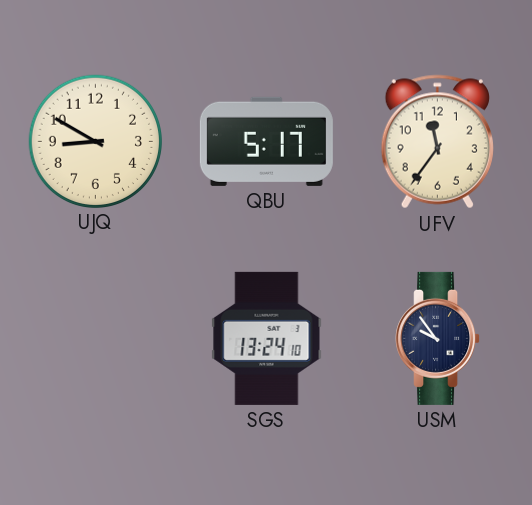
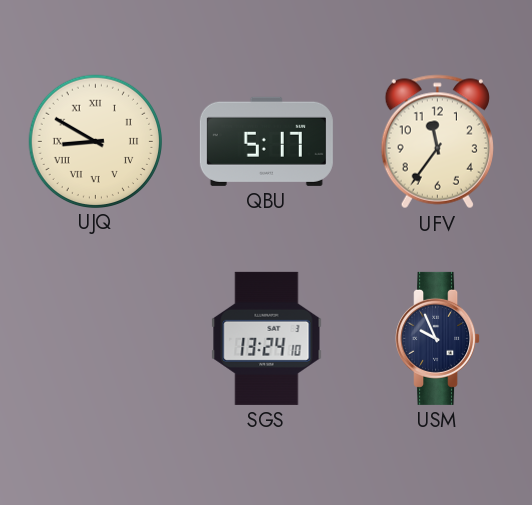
UJQ numerals: Arabic -> Roman (95, 141)
USM: 9:54 -> 9:56 (438, 338)
